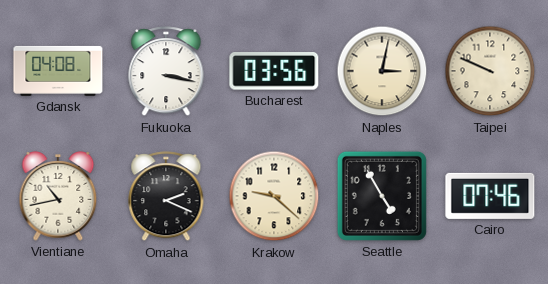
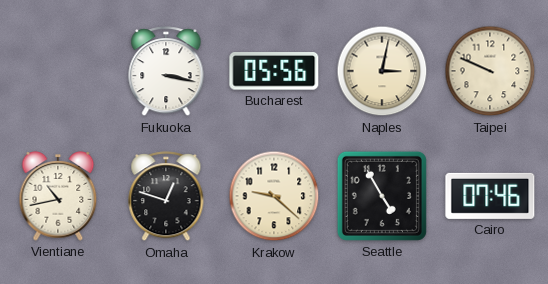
Gdansk: 04:08 -> none (58, 71)
Bucharest: 03:56 -> 05:56 (274, 72)
Omaha: 2:19 -> 12:48 (166, 197)
